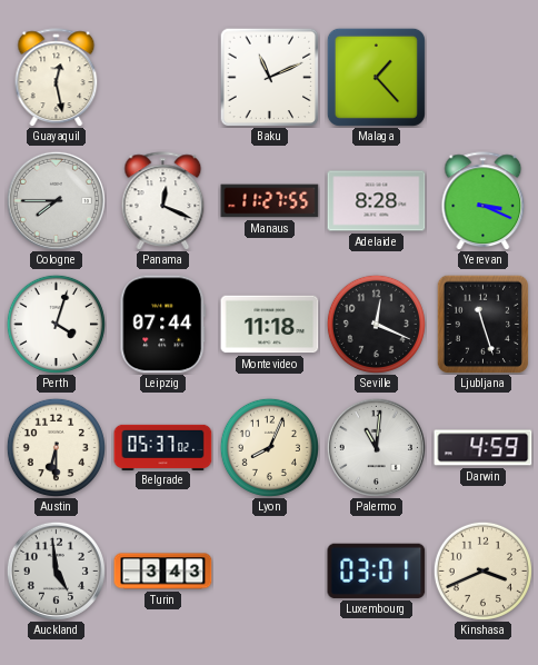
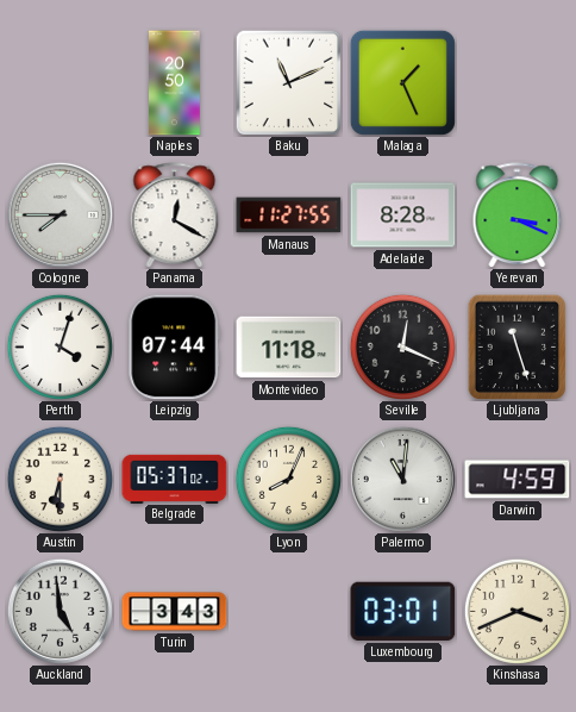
Guayaquil: 12:28 -> none (57, 78)
Naples: none -> 20:50 (175, 83)
Malaga: 1:23 -> 1:26 (402, 82)
Panama: 12:19 -> 12:20 (175, 216)
